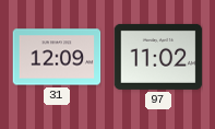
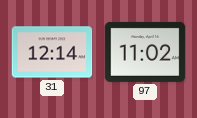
31: 12:09 -> 12:14 (52, 52)
